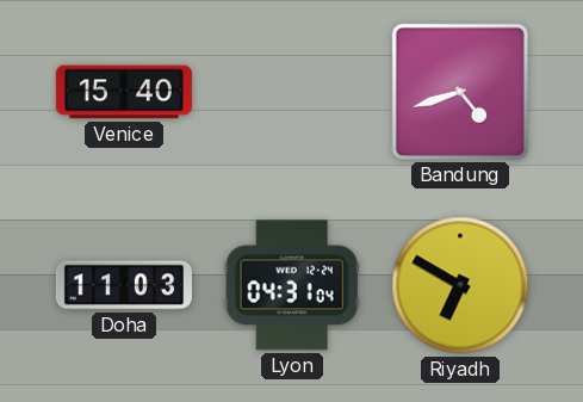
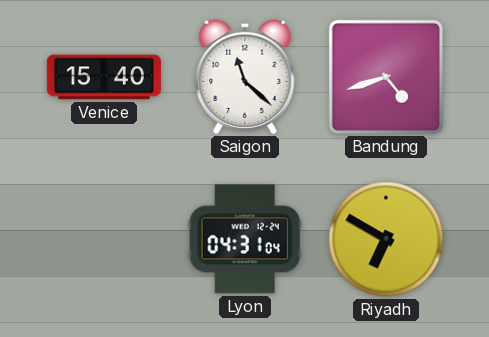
Saigon: none -> 11:22 (245, 77)
Doha: 11:03 -> none (124, 285)
